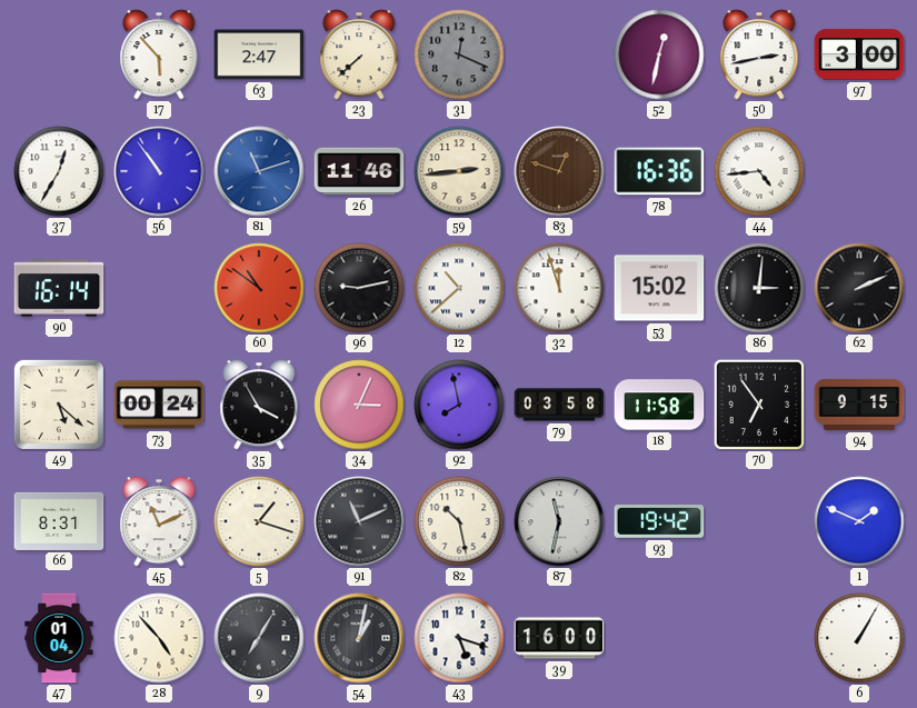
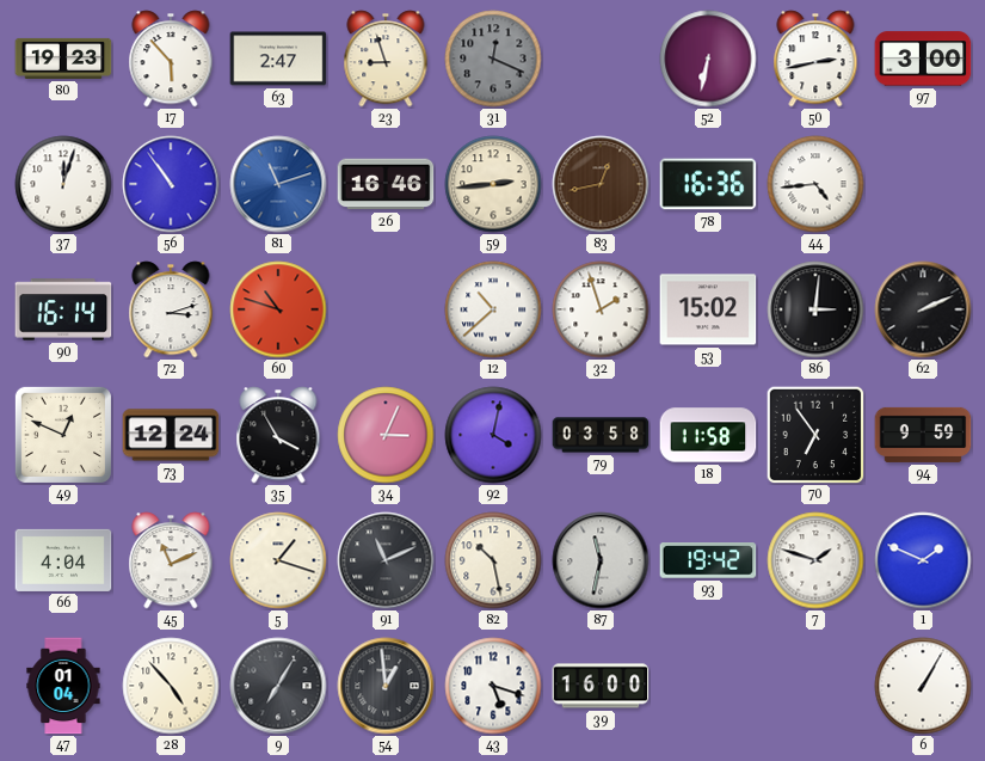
80: none -> 19:23 (63, 59)
23: 7:38 -> 8:57 (386, 59)
52: 12:32 -> 6:32 (708, 59)
37: 12:35 -> 12:03 (63, 184)
26: 11:46 -> 16:46 (386, 184)
83: 12:48 -> 12:43 (601, 184)
72: none -> 3:12 (171, 309)
60: 10:51 -> 10:48 (278, 309)
96: 9:13 -> none (359, 288)
32: 11:57 -> 1:57 (601, 309)
49: 5:22 -> 12:49 (63, 435)
73: 00:24 -> 12:24 (171, 435)
92: 7:58 -> 4:02 (493, 435)
94: 9:15 -> 9:59 (923, 435)
66: 8:31 -> 4:04 (63, 560)
7: none -> 1:48 (815, 560)
54: 1:02 -> 12:59 (386, 686)
